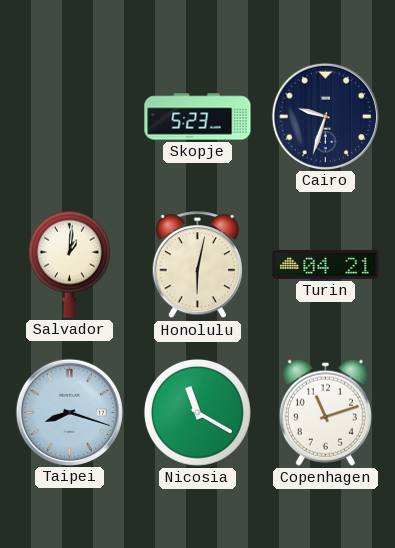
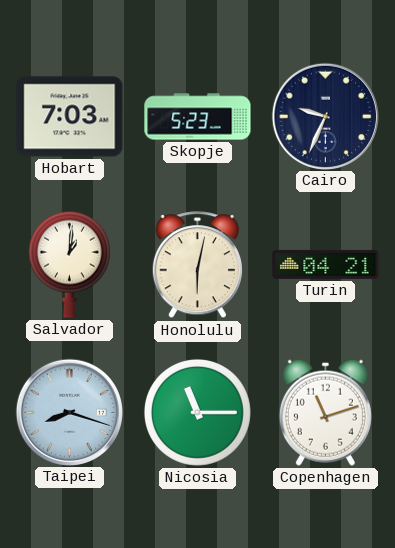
Hobart: none -> 7:03 (70, 117)
Cairo: 9:33 -> 9:34 (325, 116)
Nicosia: 11:20 -> 11:15 (197, 412)
